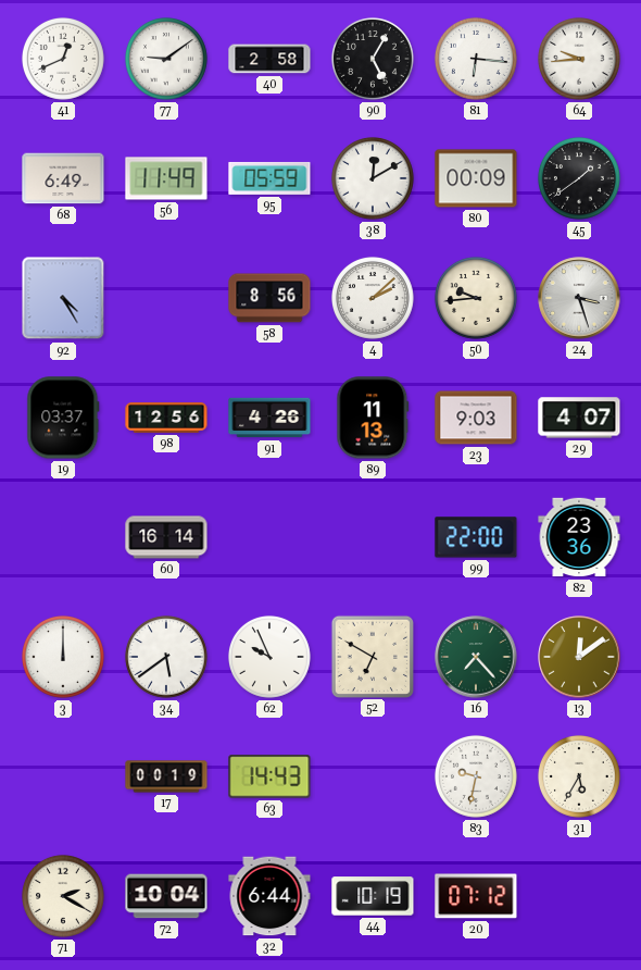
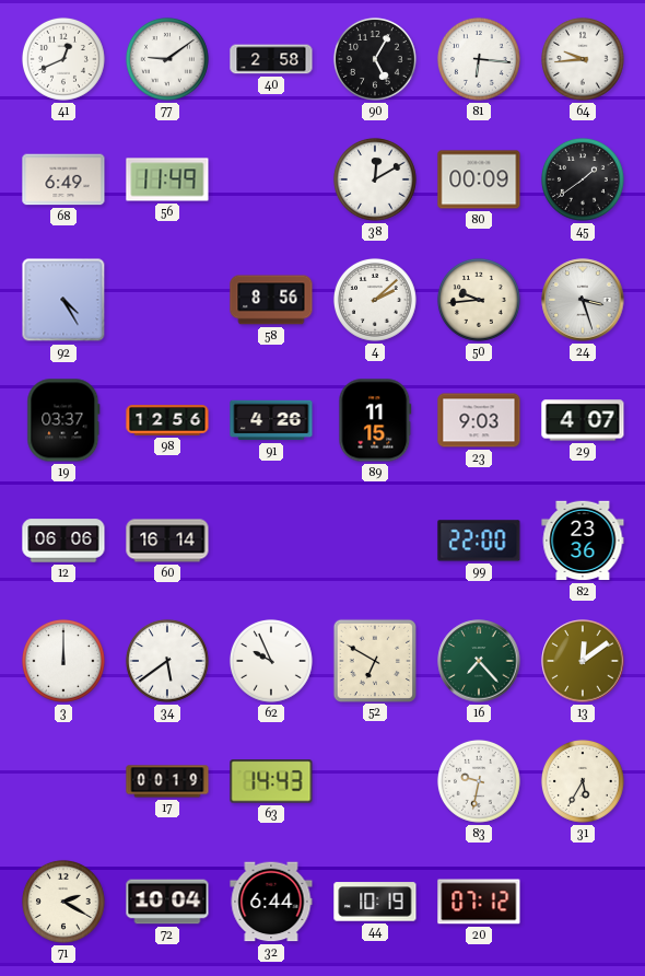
95: 05:59 -> none (269, 178)
89: 11:13 -> 11:15 (375, 420)
12: none -> 06:06 (63, 541)
